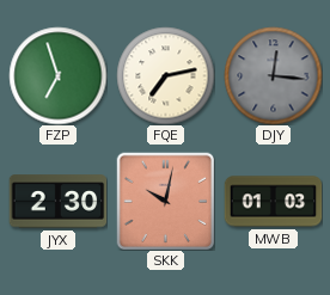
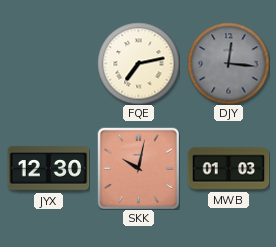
FZP: 6:57 -> none (57, 75)
JYX: 2:30 -> 12:30 (48, 169)
